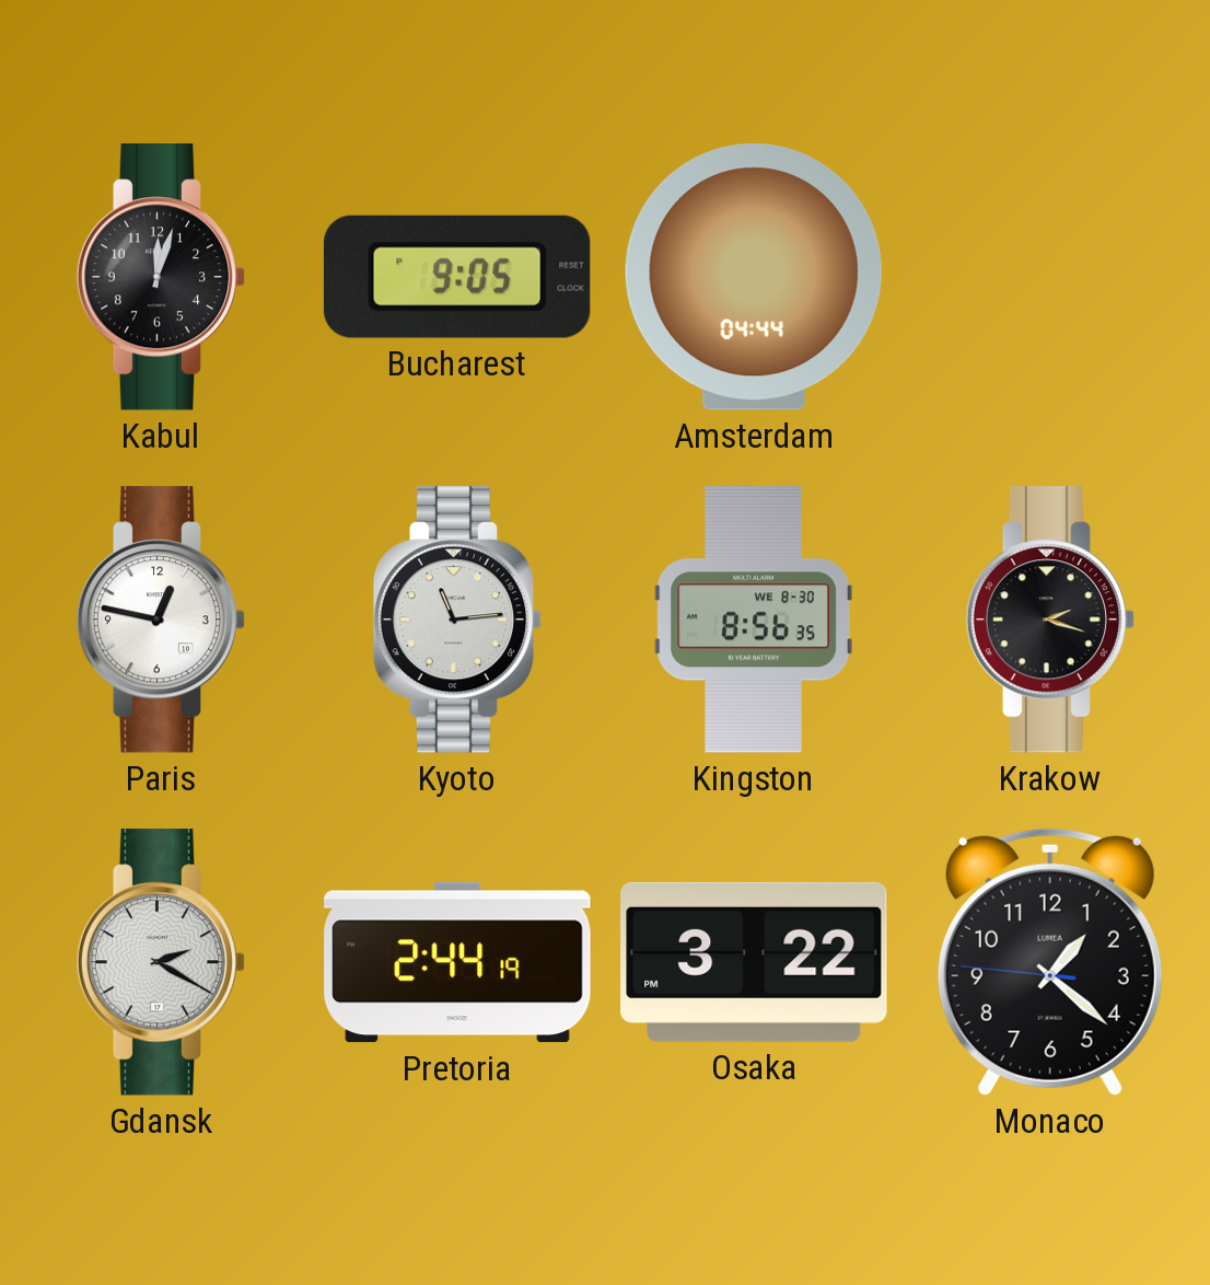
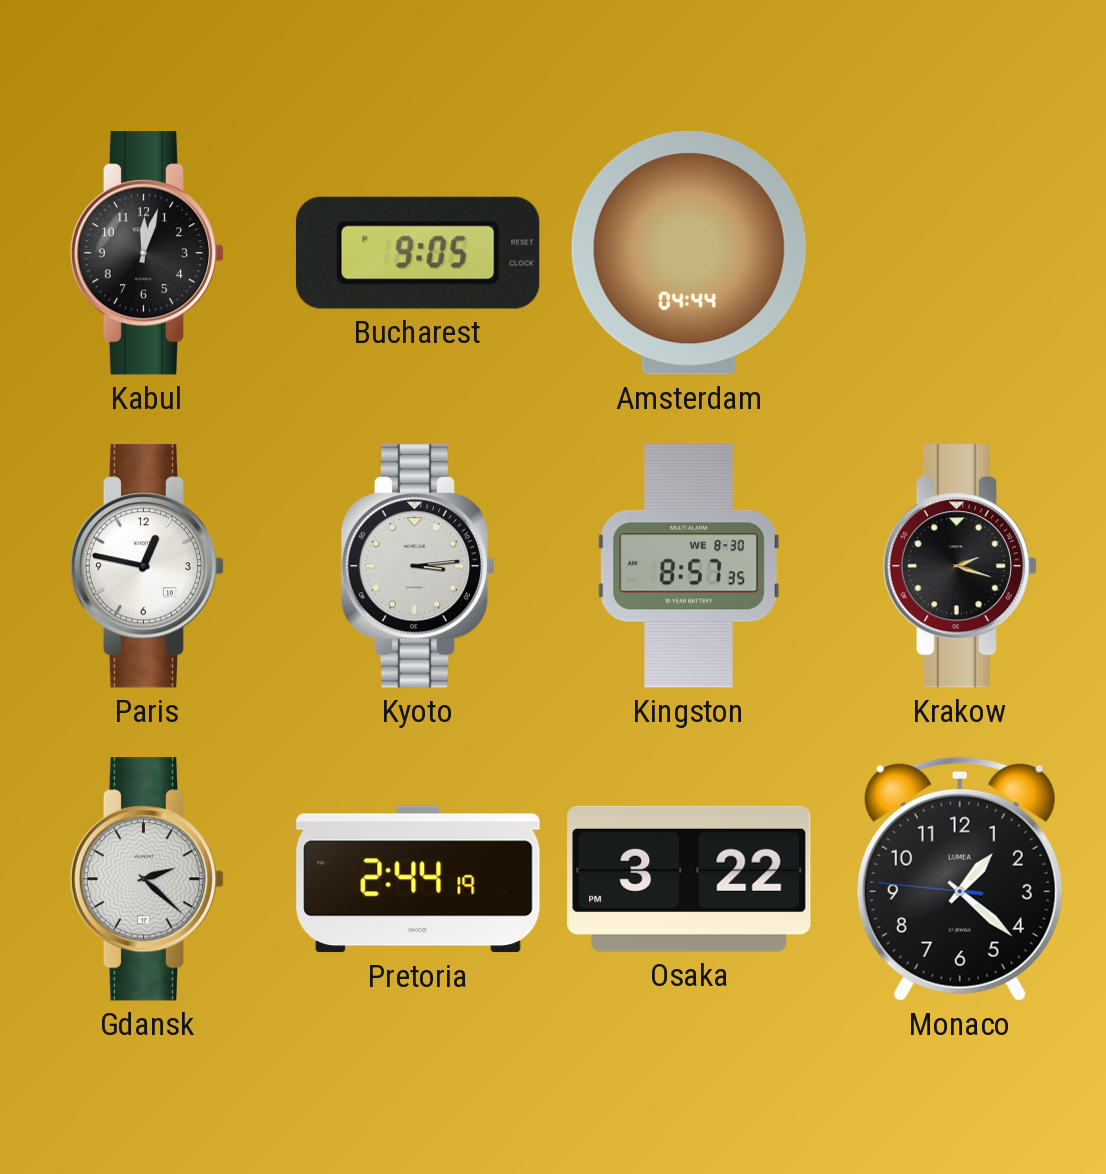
Kyoto: 11:14 -> 3:14 (418, 566)
Kingston: 8:56 -> 8:57 (689, 566)
Gdansk: 2:20 -> 2:22 (147, 879)
